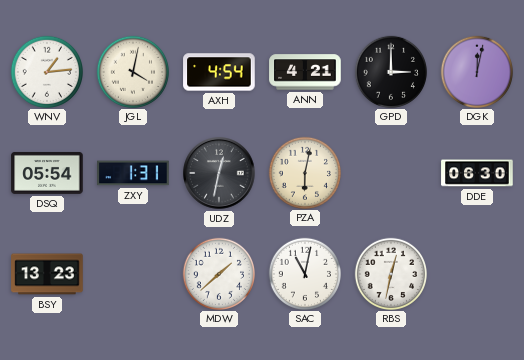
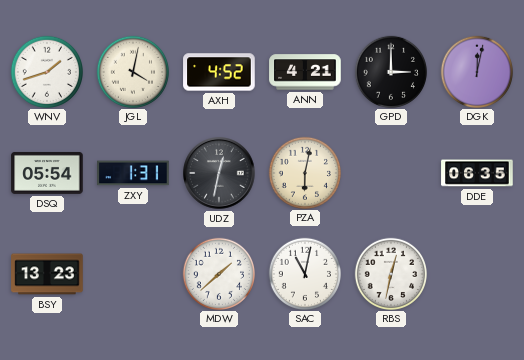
WNV: 1:14 -> 1:42 (46, 71)
AXH: 4:54 -> 4:52 (219, 72)
DDE: 06:30 -> 06:35 (477, 173)
